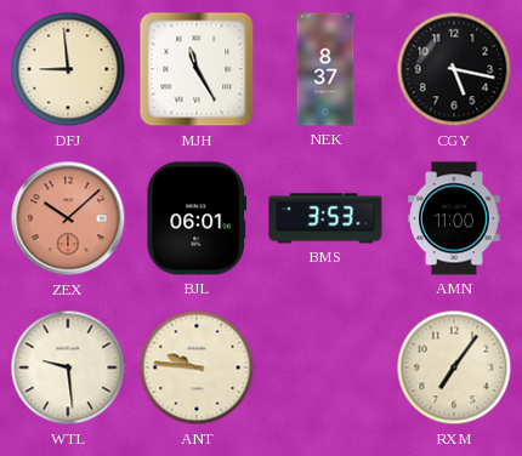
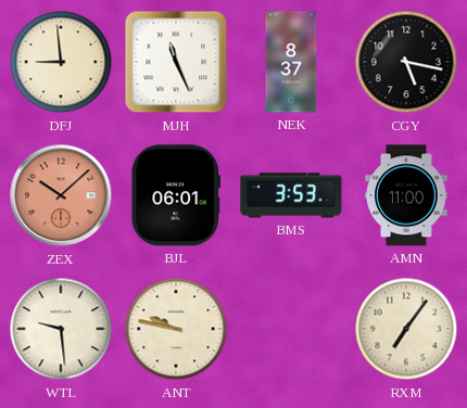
MJH: 11:25 -> 11:26 (176, 62)
ANT: 9:46 -> 9:47 (176, 329)
